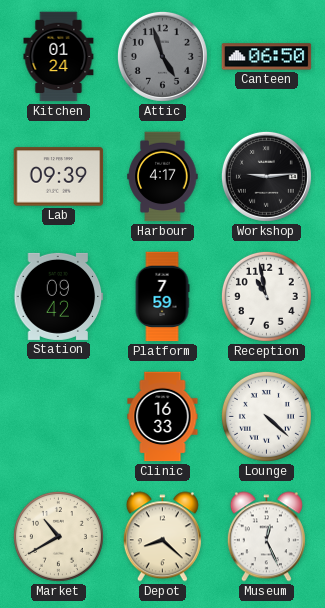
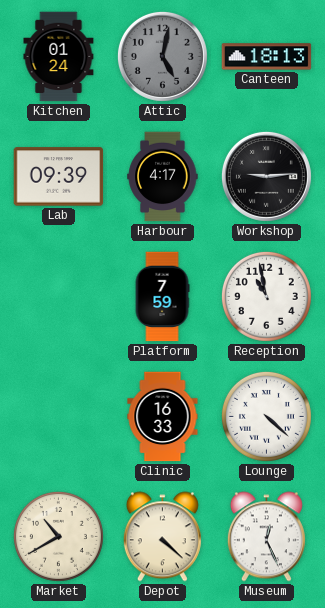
Attic: 4:57 -> 5:02 (162, 56)
Canteen: 06:50 -> 18:13 (267, 57)
Station: 09:42 -> none (59, 296)
Depot: 8:22 -> 4:22 (162, 537)
